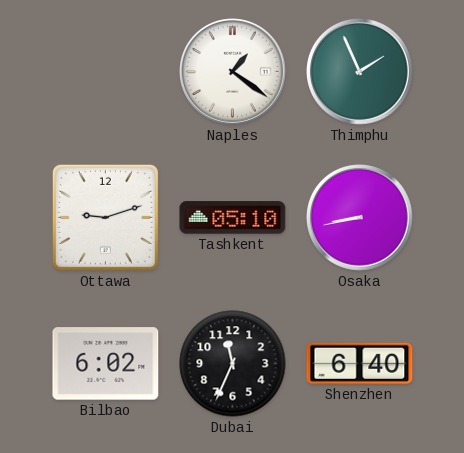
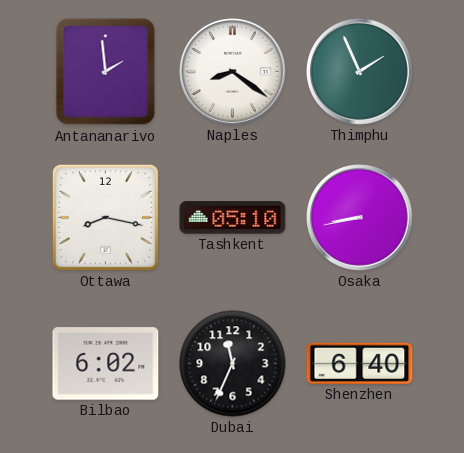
Antananarivo: none -> 1:59 (106, 72)
Naples: 1:21 -> 8:21 (233, 72)
Ottawa: 9:12 -> 8:17 (105, 217)
